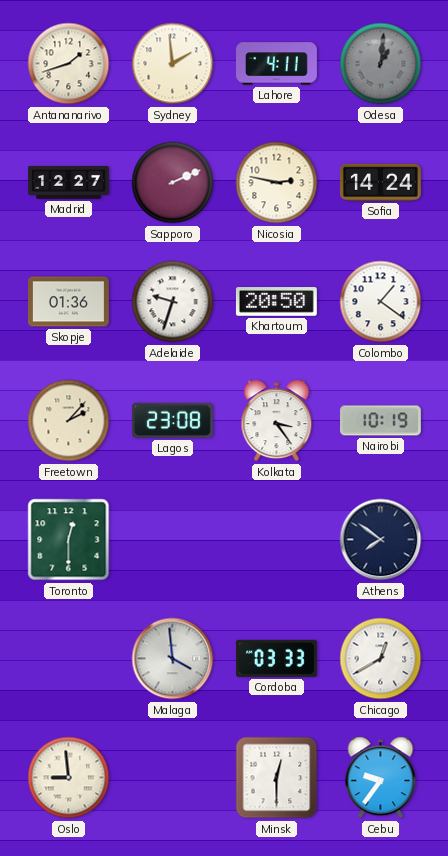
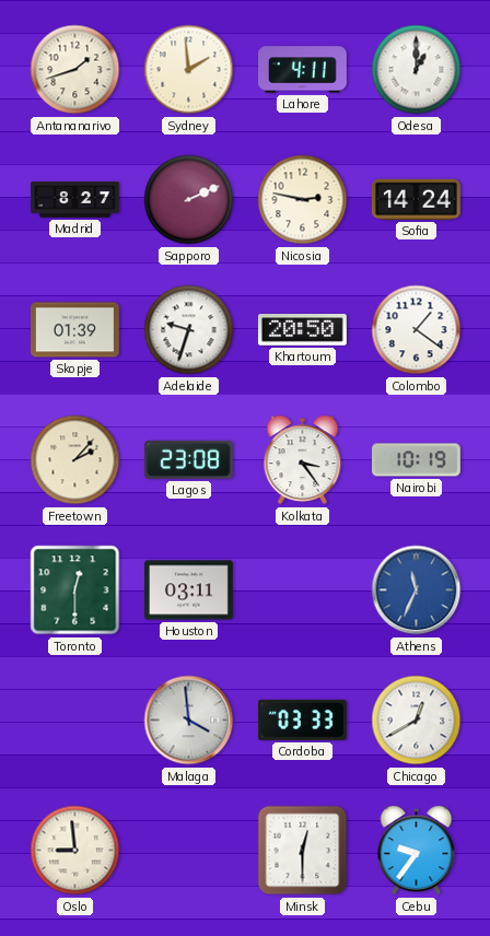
Odesa: 1:01 -> 1:00 (417, 70)
Odesa dial: grey -> white (417, 70)
Madrid: 12:27 -> 8:27 (75, 200)
Skopje: 01:36 -> 01:39 (75, 330)
Houston: none -> 03:11 (189, 590)
Athens: 7:51 -> 11:34 (417, 590)
Athens dial: navy -> blue (417, 590)
